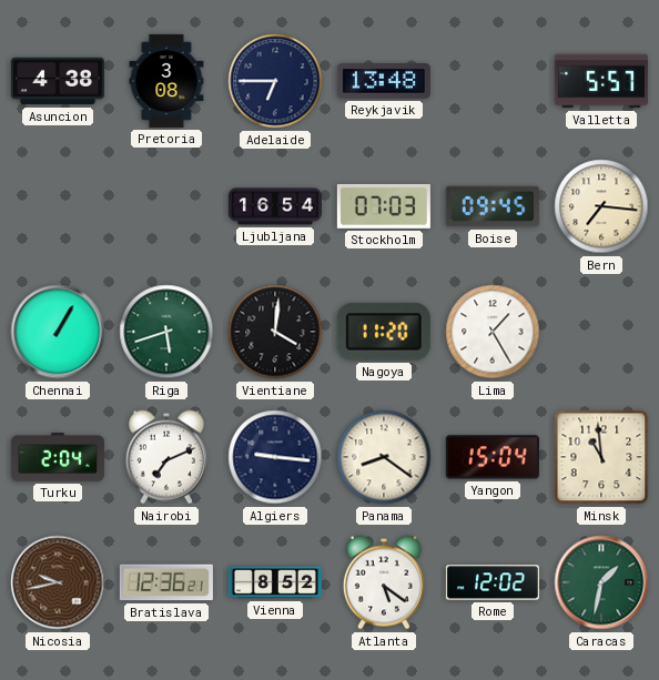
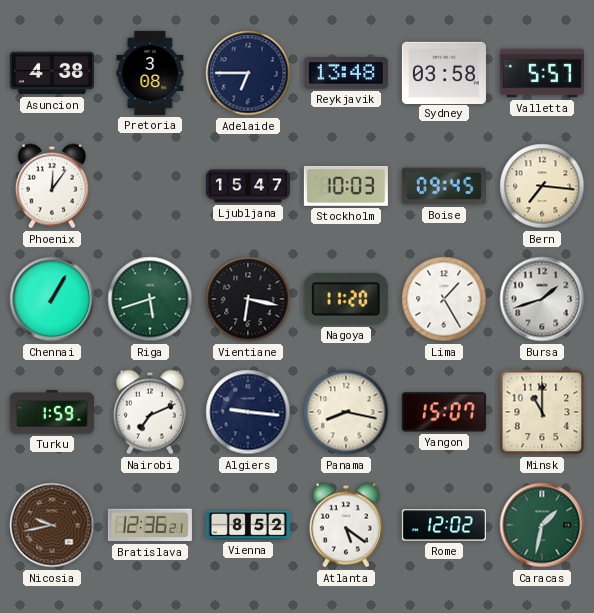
Sydney: none -> 03:58 (444, 72)
Phoenix: none -> 12:06 (52, 186)
Ljubljana: 16:54 -> 15:47 (248, 186)
Stockholm: 07:03 -> 10:03 (346, 186)
Vientiane: 4:01 -> 6:17 (248, 299)
Bursa: none -> 1:42 (542, 299)
Turku: 2:04 -> 1:59 (52, 413)
Panama: 8:21 -> 8:17 (346, 412)
Yangon: 15:04 -> 15:07 (444, 412)
Minsk: 10:59 -> 11:00 (542, 412)
